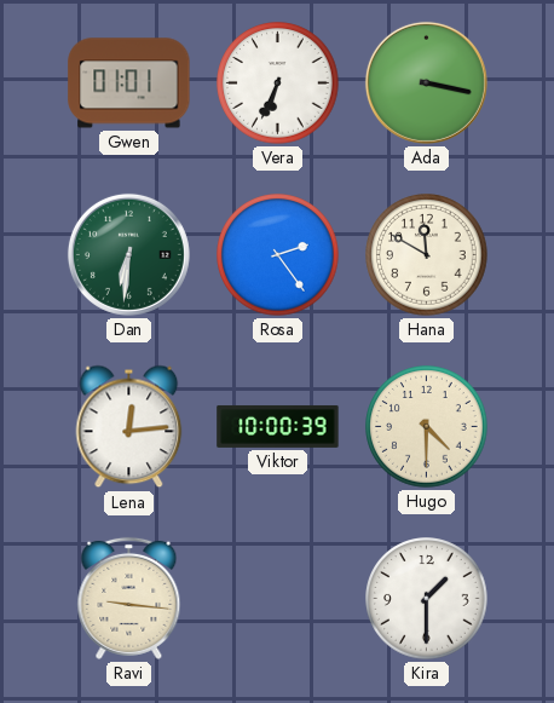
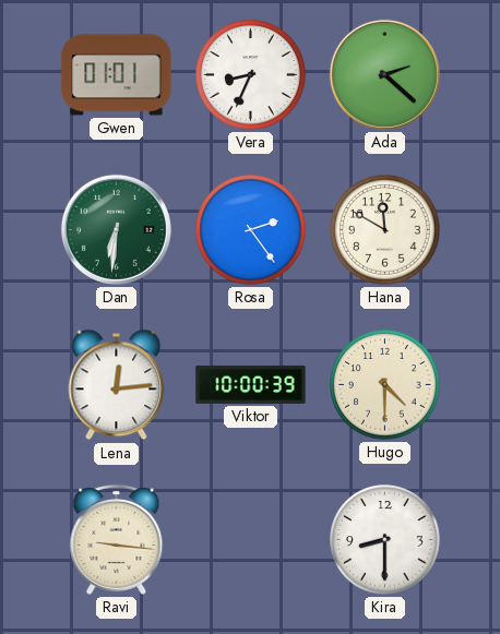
Vera: 6:34 -> 8:34 (251, 75)
Ada: 3:17 -> 2:22 (384, 74)
Kira: 1:30 -> 8:30 (385, 540)
